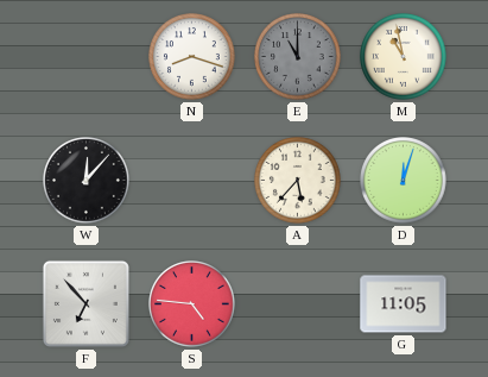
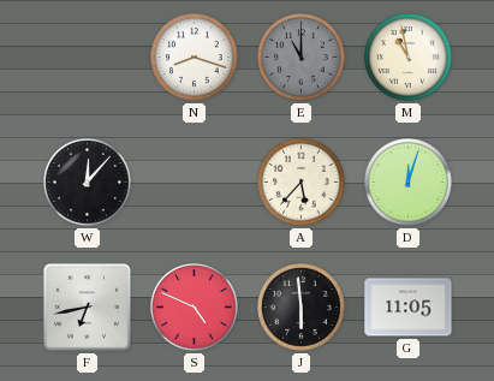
F: 6:53 -> 6:43 (87, 306)
S: 4:46 -> 4:49 (195, 308)
J: none -> 5:59 (302, 308)
